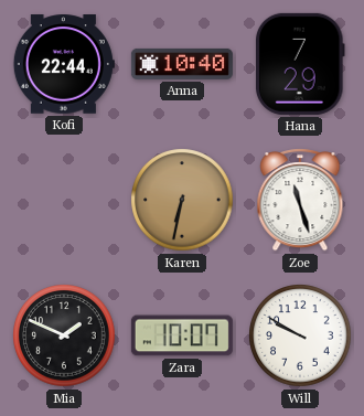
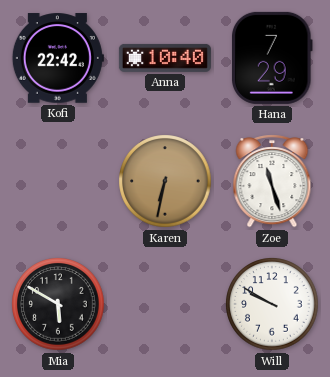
Kofi: 22:44 -> 22:42 (58, 58)
Mia: 1:49 -> 5:50 (58, 304)
Zara: 10:07 -> none (182, 335)
